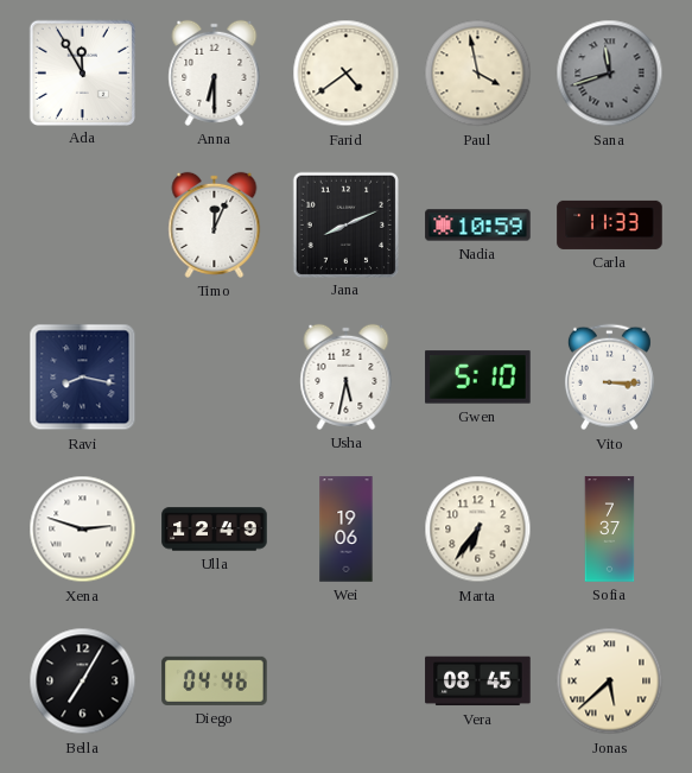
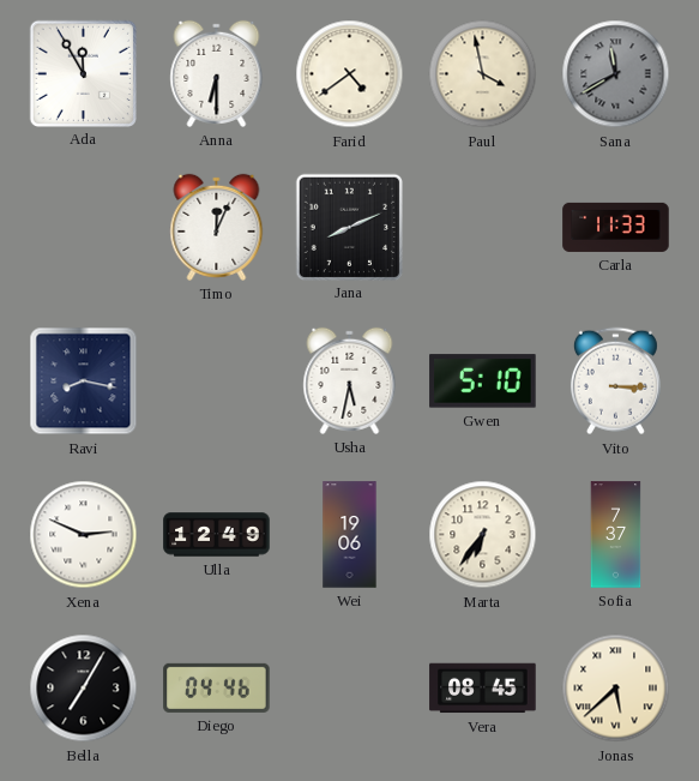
Sana: 11:42 -> 11:40 (616, 74)
Nadia: 10:59 -> none (478, 226)
Xena: 2:48 -> 2:49 (84, 535)
